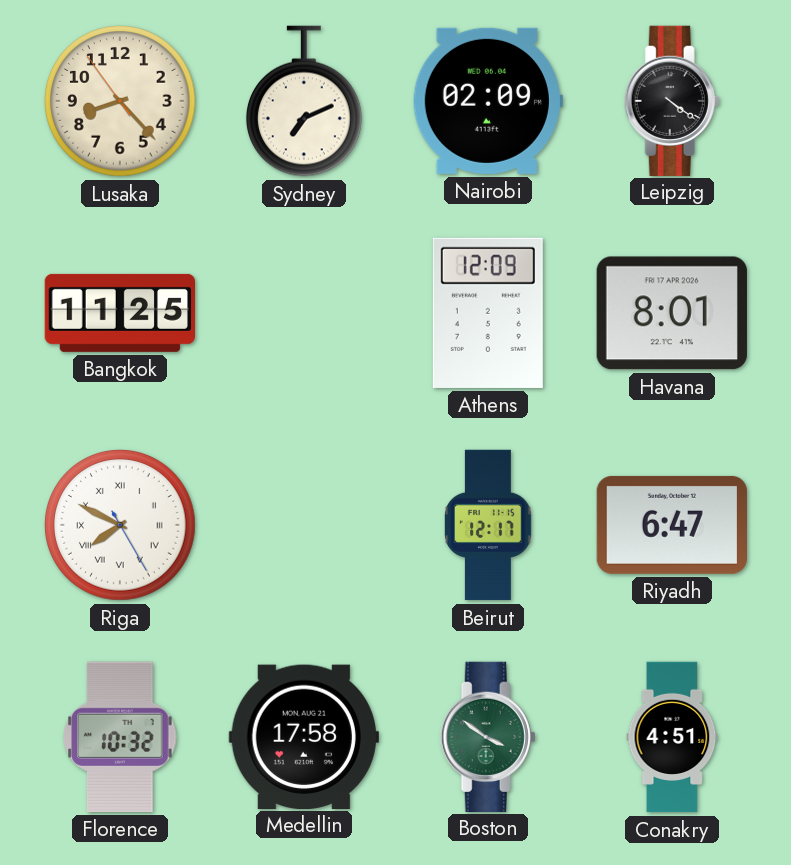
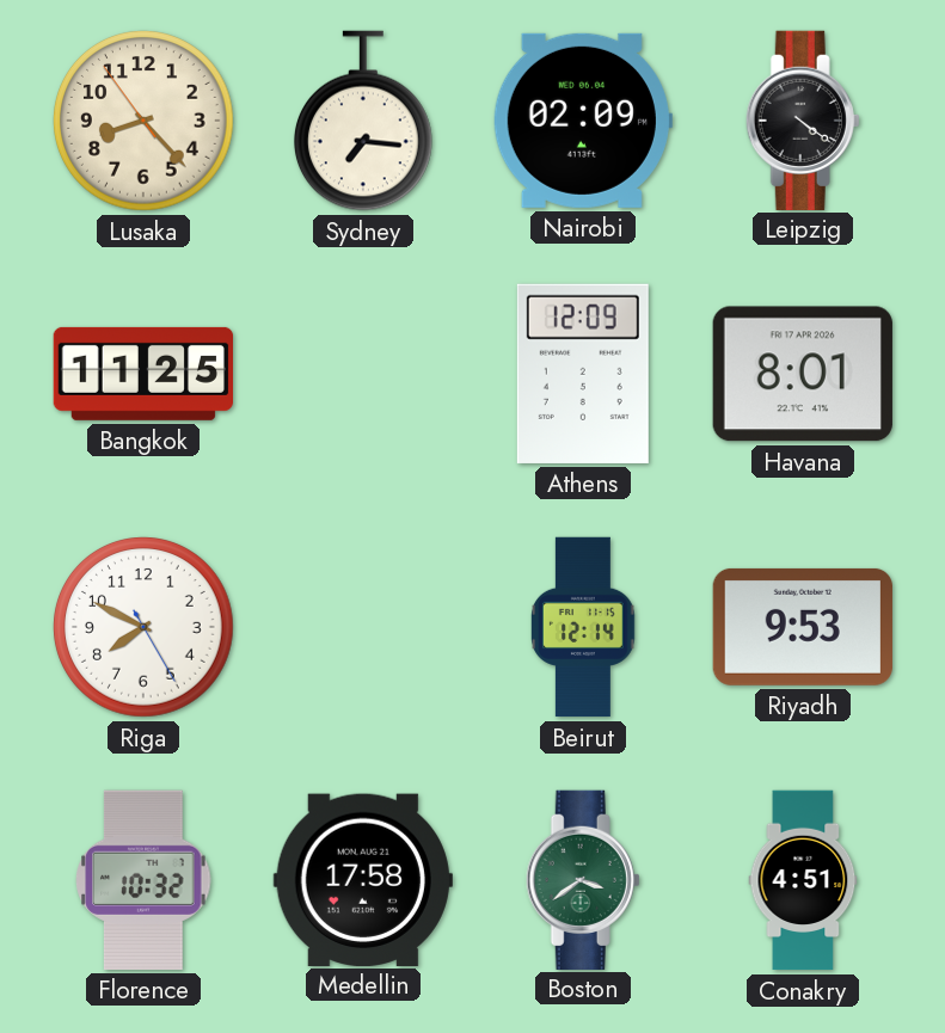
Sydney: 7:11 -> 7:16 (363, 121)
Riga numerals: Roman -> Arabic (143, 627)
Beirut: 12:17 -> 12:14 (584, 627)
Riyadh: 6:47 -> 9:53 (802, 627)
Boston: 3:51 -> 3:39 (583, 879)
